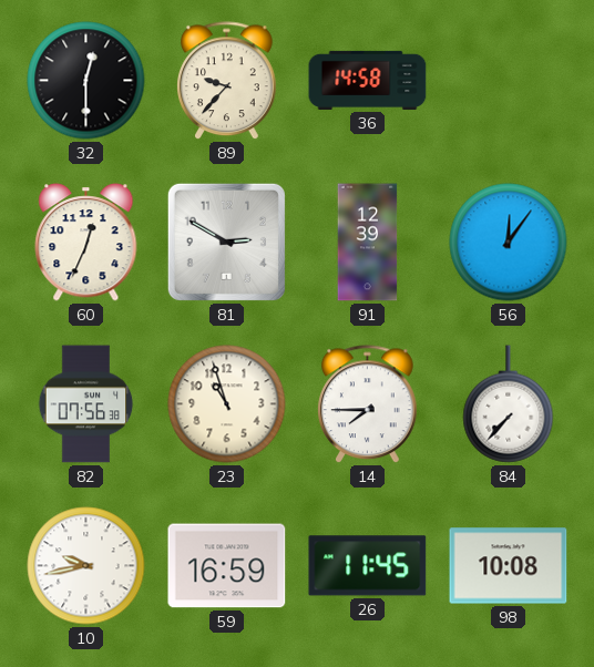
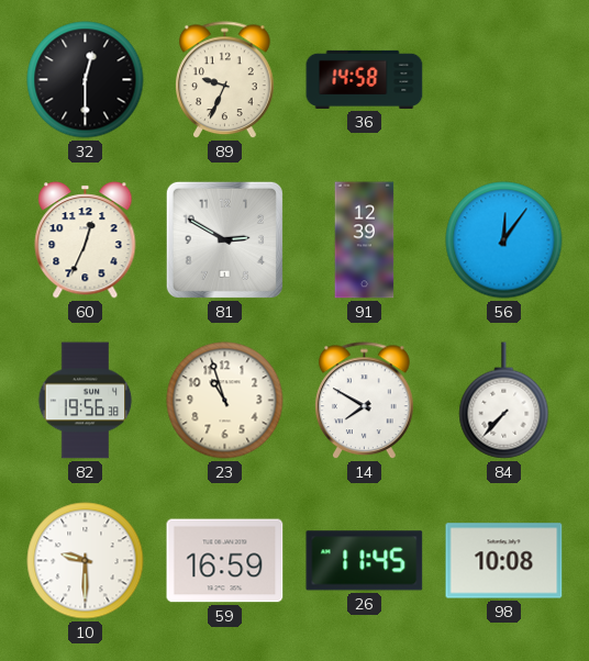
89: 9:37 -> 9:34 (225, 80)
82: 07:56 -> 19:56 (86, 401)
14: 7:45 -> 7:50 (365, 401)
10: 9:43 -> 9:30 (86, 561)
